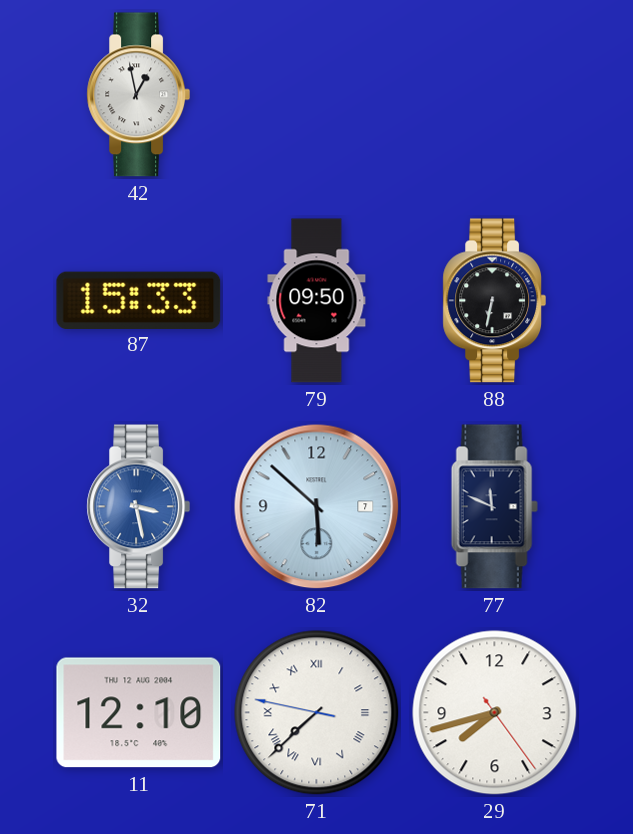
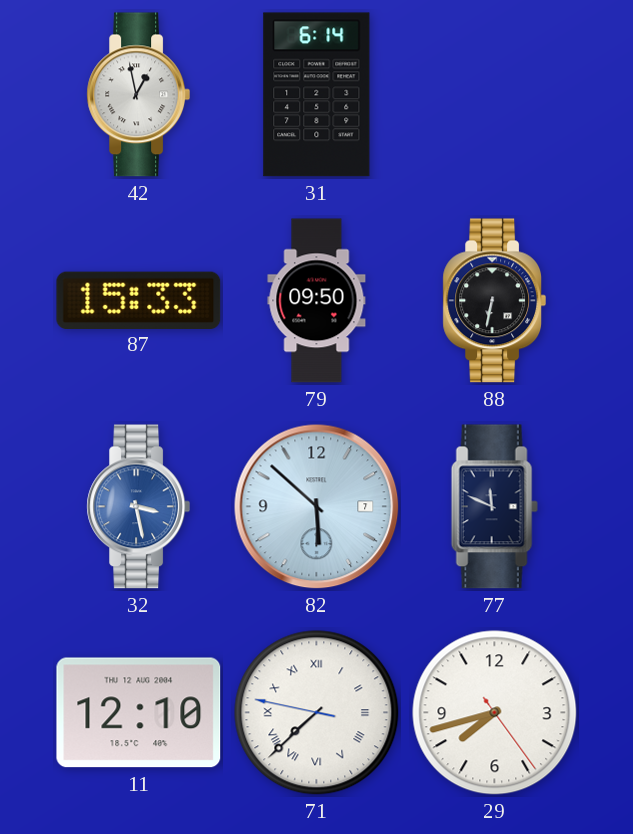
31: none -> 6:14 (317, 95)
